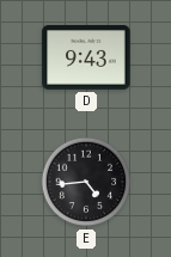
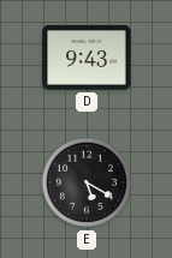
E: 4:44 -> 5:20 (87, 182)
